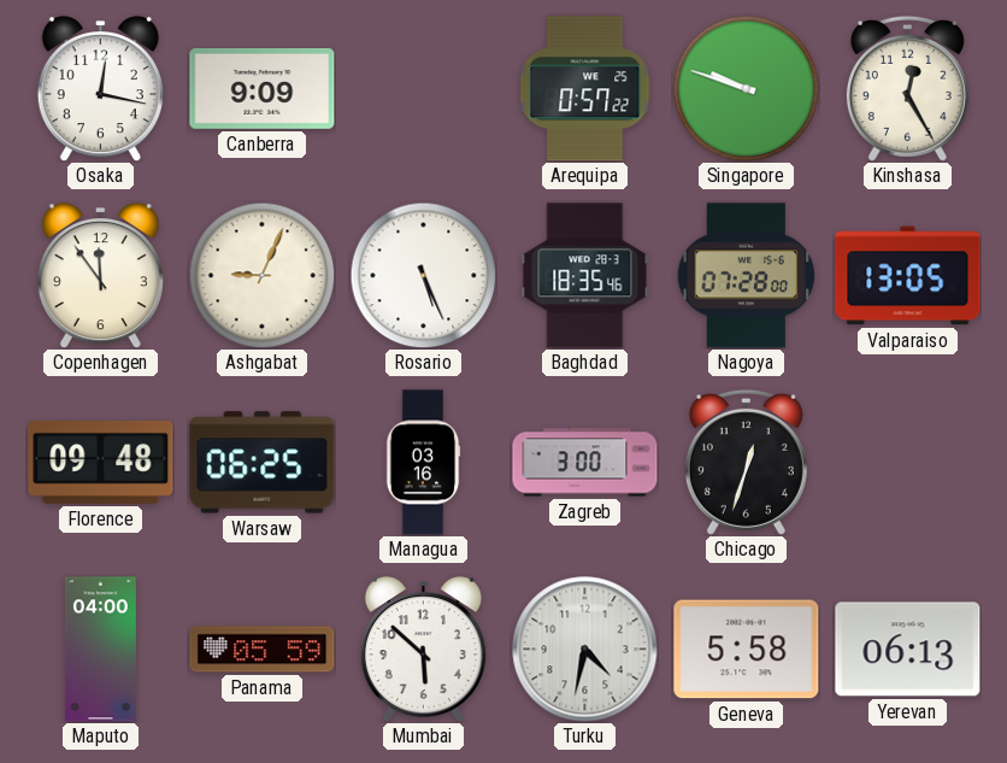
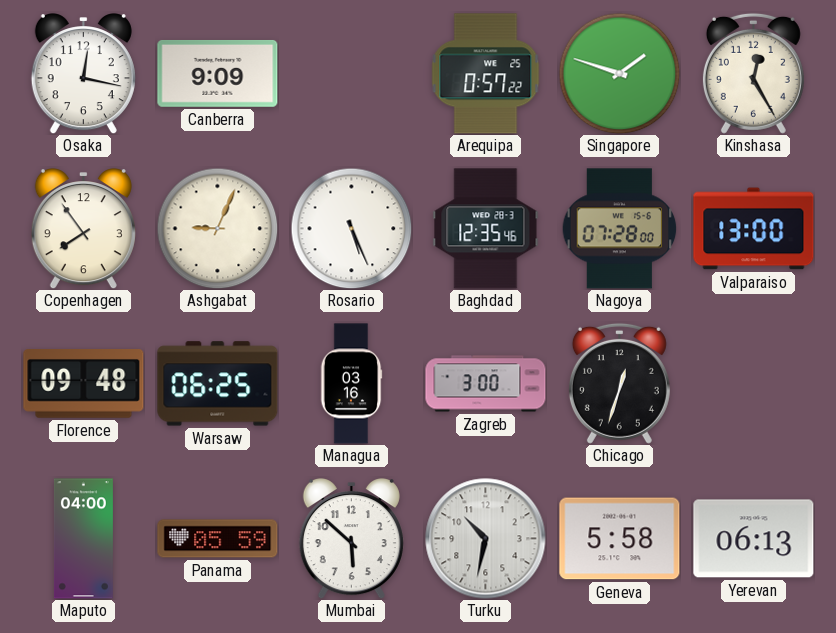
Singapore: 9:48 -> 1:48 (619, 73)
Copenhagen: 11:54 -> 7:54 (83, 229)
Baghdad: 18:35 -> 12:35 (486, 229)
Valparaiso: 13:05 -> 13:00 (754, 229)
Turku: 4:32 -> 10:32 (486, 539)
